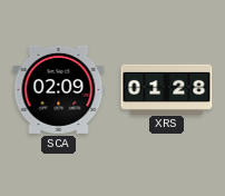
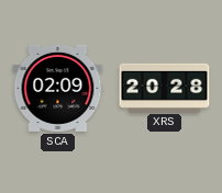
XRS: 01:28 -> 20:28 (165, 88)
